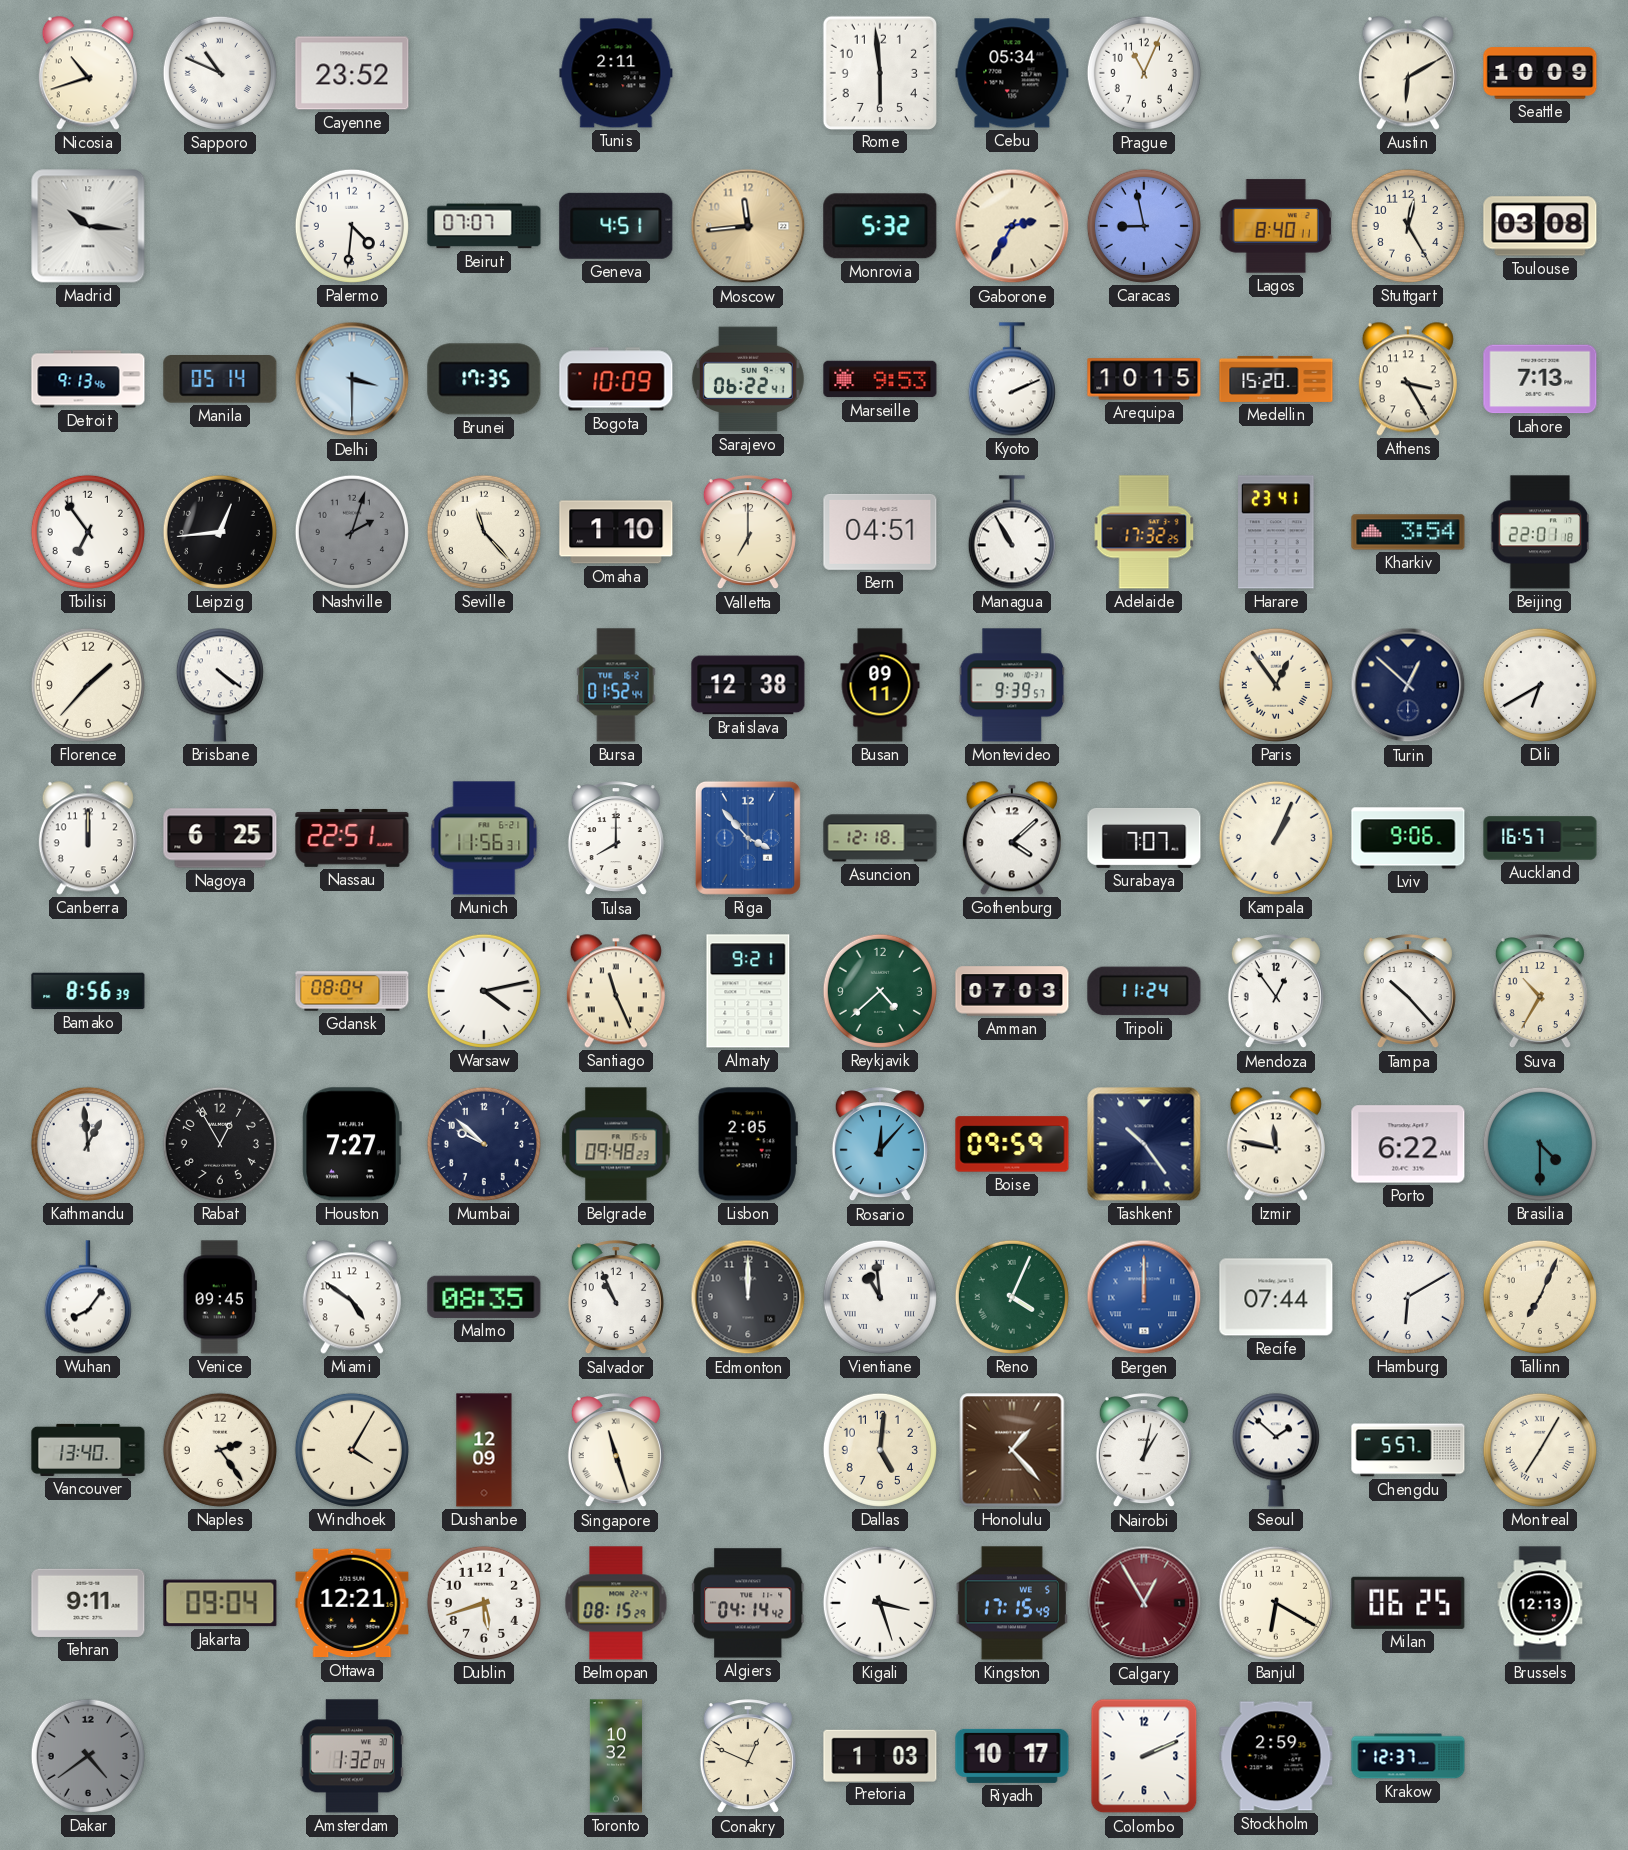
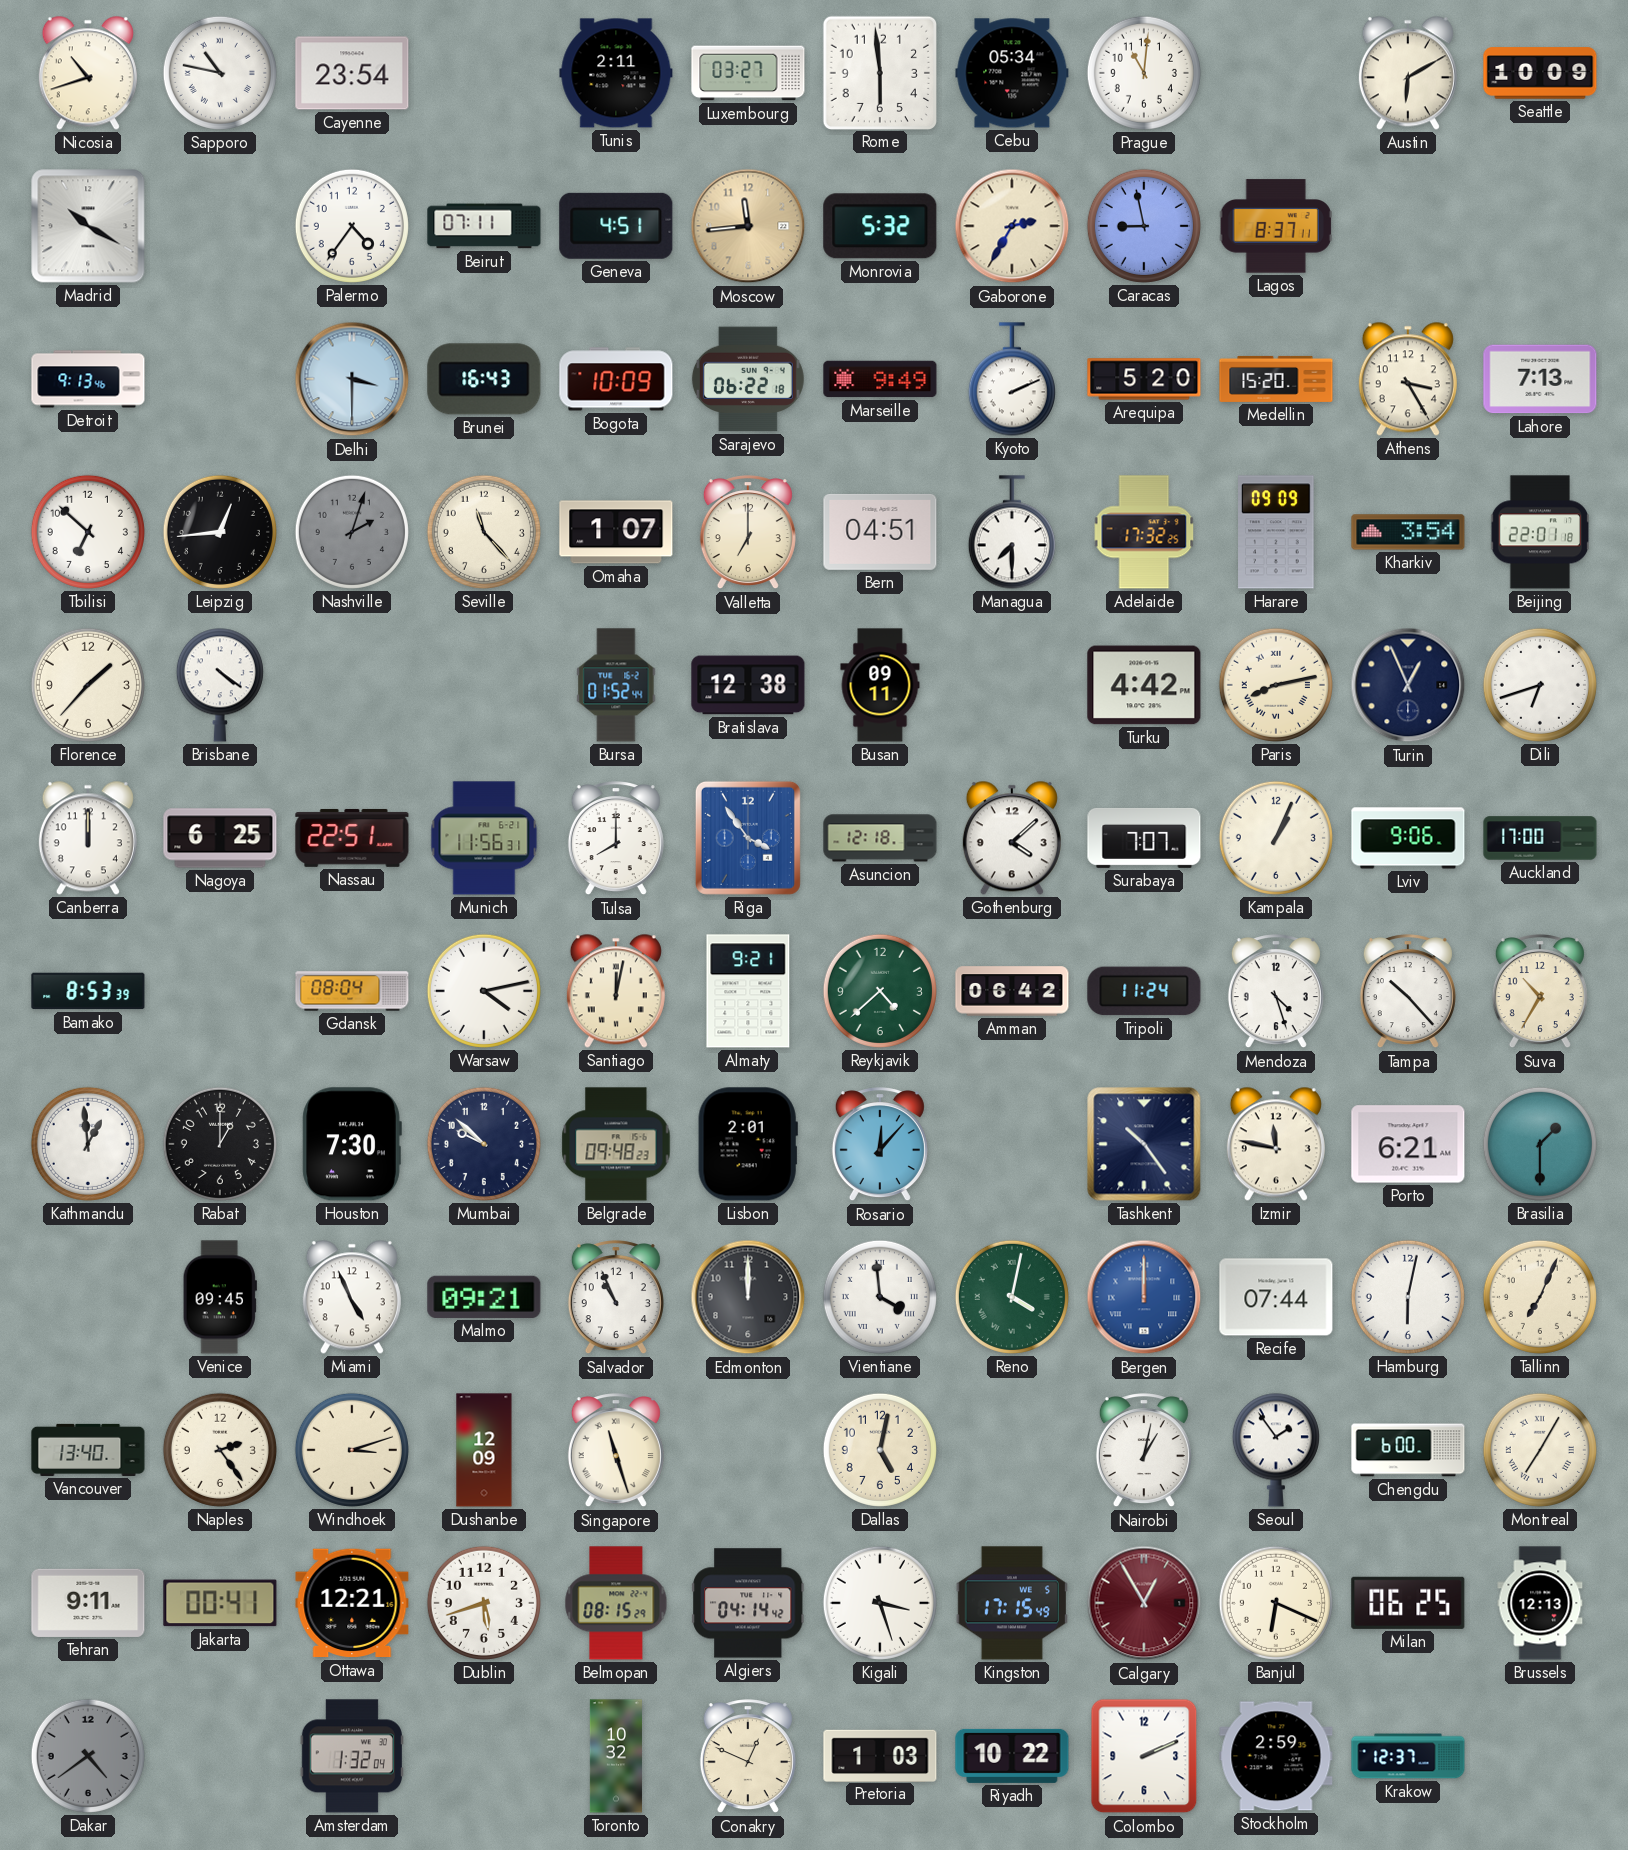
Sapporo: 10:49 -> 10:47 (220, 73)
Cayenne: 23:52 -> 23:54 (352, 73)
Luxembourg: none -> 03:27 (748, 73)
Prague: 11:04 -> 11:01 (1144, 73)
Madrid: 10:16 -> 10:20 (88, 226)
Palermo: 4:31 -> 4:36 (352, 226)
Beirut: 07:07 -> 07:11 (484, 226)
Lagos: 8:40 -> 8:37 (1276, 226)
Stuttgart: 12:25 -> none (1408, 226)
Toulouse: 03:08 -> none (1540, 226)
Manila: 05:14 -> none (220, 380)
Brunei: 17:35 -> 16:43 (484, 379)
Sarajevo: 06:22:41 -> 06:22:18 (748, 379)
Marseille: 9:53 -> 9:49 (880, 379)
Arequipa: 10:15 -> 5:20 (1144, 379)
Tbilisi: 6:54 -> 6:52 (88, 532)
Omaha: 1:10 -> 1:07 (616, 532)
Managua: 10:55 -> 7:30 (1012, 532)
Harare: 23:41 -> 09:09 (1276, 532)
Montevideo: 9:39 -> none (1012, 685)
Turku: none -> 4:42 (1144, 685)
Paris: 12:54 -> 8:13 (1276, 685)
Turin: 12:52 -> 12:56 (1408, 685)
Dili: 6:40 -> 6:42 (1540, 685)
Riga: 3:53 -> 3:54 (748, 838)
Auckland: 16:57 -> 17:00 (1540, 838)
Bamako: 8:56 -> 8:53 (88, 991)
Santiago: 11:26 -> 12:02 (616, 991)
Amman: 07:03 -> 06:42 (1012, 991)
Mendoza: 12:54 -> 4:27 (1276, 992)
Rabat: 12:55 -> 1:00 (220, 1144)
Houston: 7:27 -> 7:30 (352, 1144)
Lisbon: 2:05 -> 2:01 (748, 1144)
Boise: 09:59 -> none (1012, 1144)
Porto: 6:22 -> 6:21 (1408, 1144)
Brasilia: 4:30 -> 1:30 (1540, 1144)
Wuhan: 8:06 -> none (88, 1297)
Miami: 4:51 -> 4:56 (352, 1297)
Malmo: 08:35 -> 09:21 (484, 1297)
Vientiane: 10:59 -> 3:59 (880, 1297)
Reno: 4:04 -> 4:02 (1012, 1297)
Hamburg: 6:10 -> 6:02 (1408, 1297)
Windhoek: 4:05 -> 3:12 (352, 1450)
Dallas: 5:01 -> 5:02 (880, 1450)
Honolulu: 1:23 -> none (1012, 1450)
Seoul: 1:52 -> 1:54 (1276, 1450)
Chengdu: 5:57 -> 6:00 (1408, 1450)
Jakarta: 09:04 -> 00:41 (220, 1603)
Banjul: 6:20 -> 6:19 (1276, 1603)
Riyadh: 10:17 -> 10:22 (1012, 1756)
